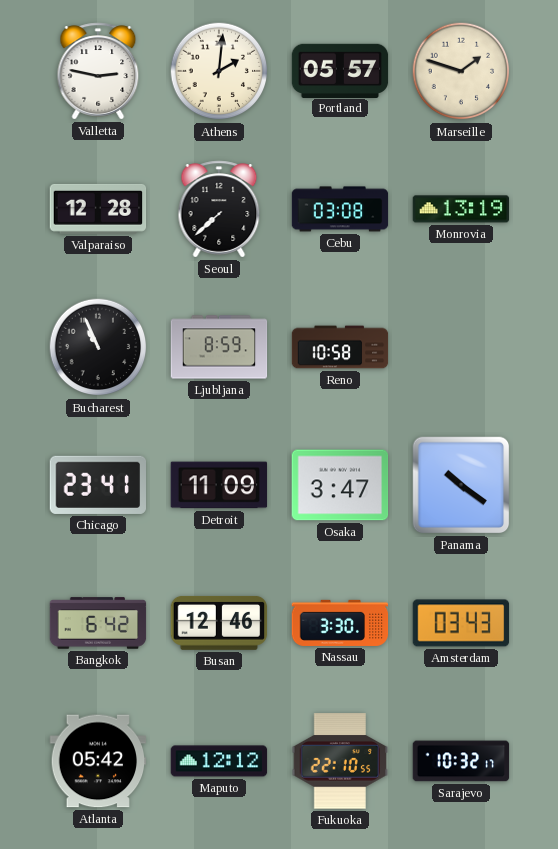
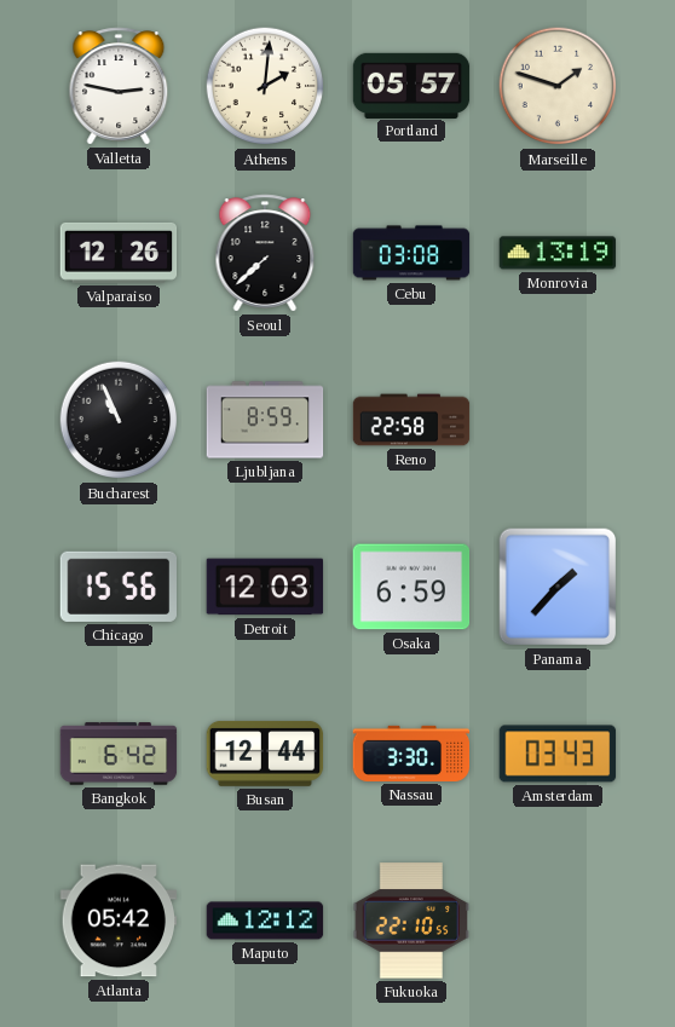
Valparaiso: 12:28 -> 12:26 (119, 253)
Reno: 10:58 -> 22:58 (411, 420)
Chicago: 23:41 -> 15:56 (117, 587)
Detroit: 11:09 -> 12:03 (265, 587)
Osaka: 3:47 -> 6:59 (411, 587)
Panama: 10:21 -> 1:37 (558, 587)
Busan: 12:46 -> 12:44 (265, 754)
Sarajevo: 10:32 -> none (461, 761)
